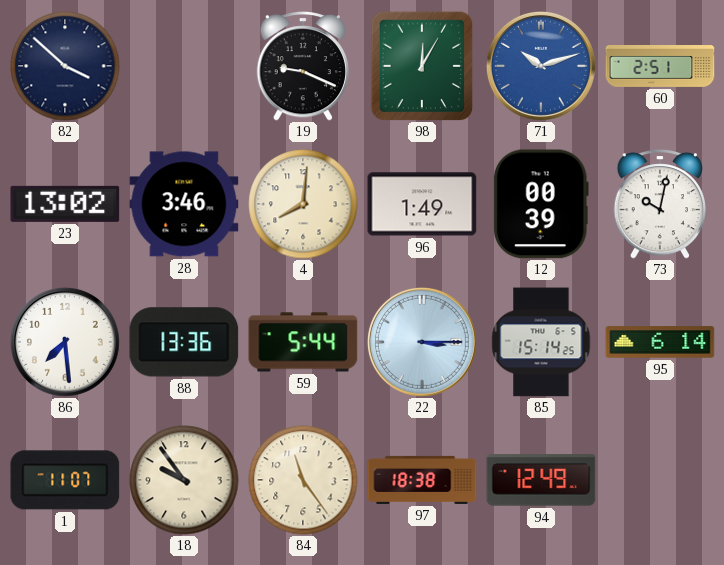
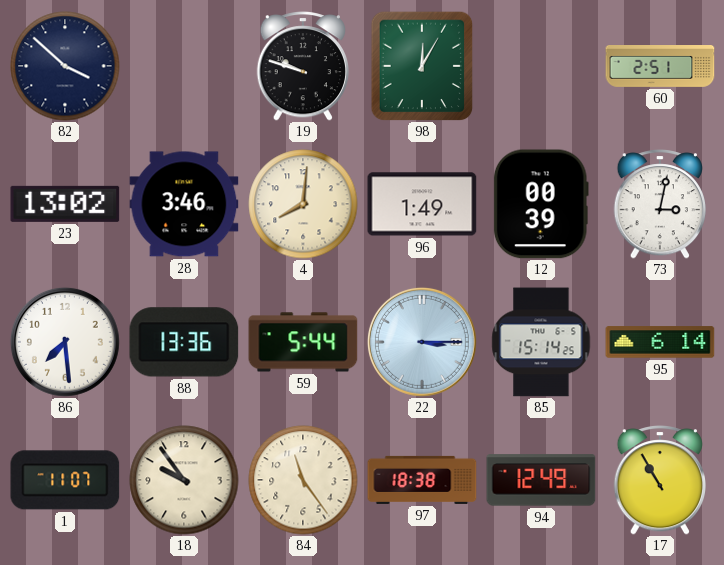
19: 9:19 -> 9:48 (302, 67)
71: 10:12 -> none (541, 66)
73: 10:02 -> 3:02 (659, 205)
17: none -> 10:55 (659, 481)
